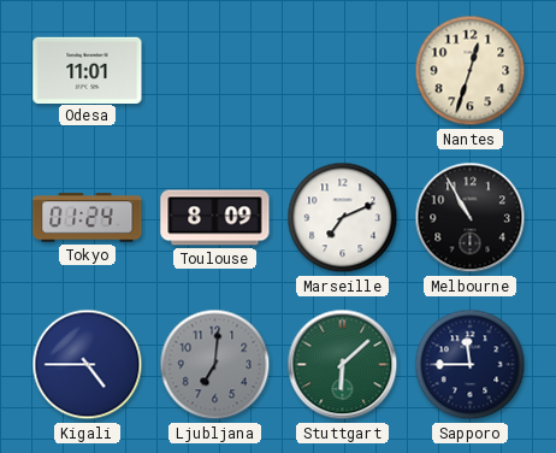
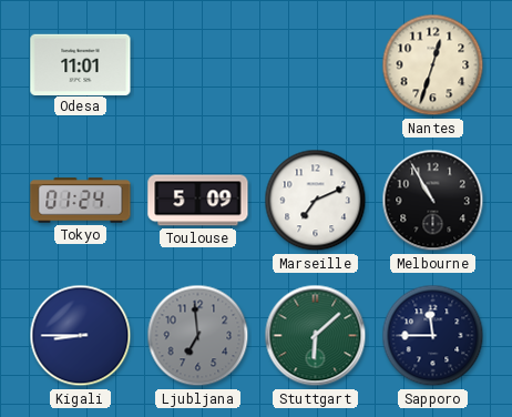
Toulouse: 8:09 -> 5:09 (198, 201)
Kigali: 4:45 -> 8:45 (81, 336)
Ljubljana: 7:01 -> 6:59 (198, 336)
